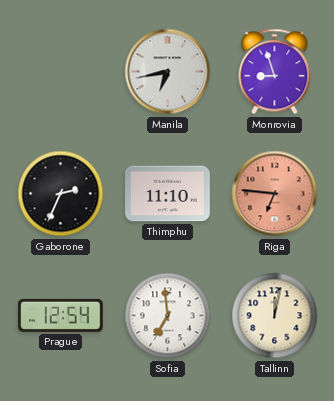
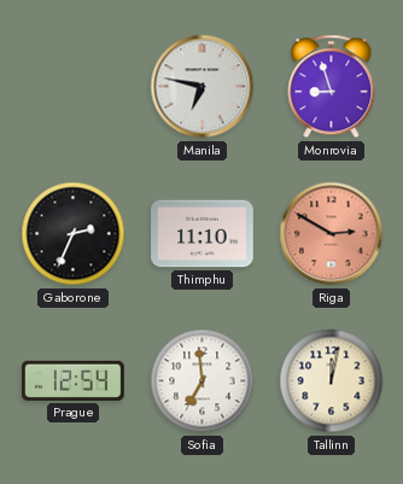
Manila: 6:43 -> 6:47 (203, 87)
Riga: 6:46 -> 2:50 (332, 234)
